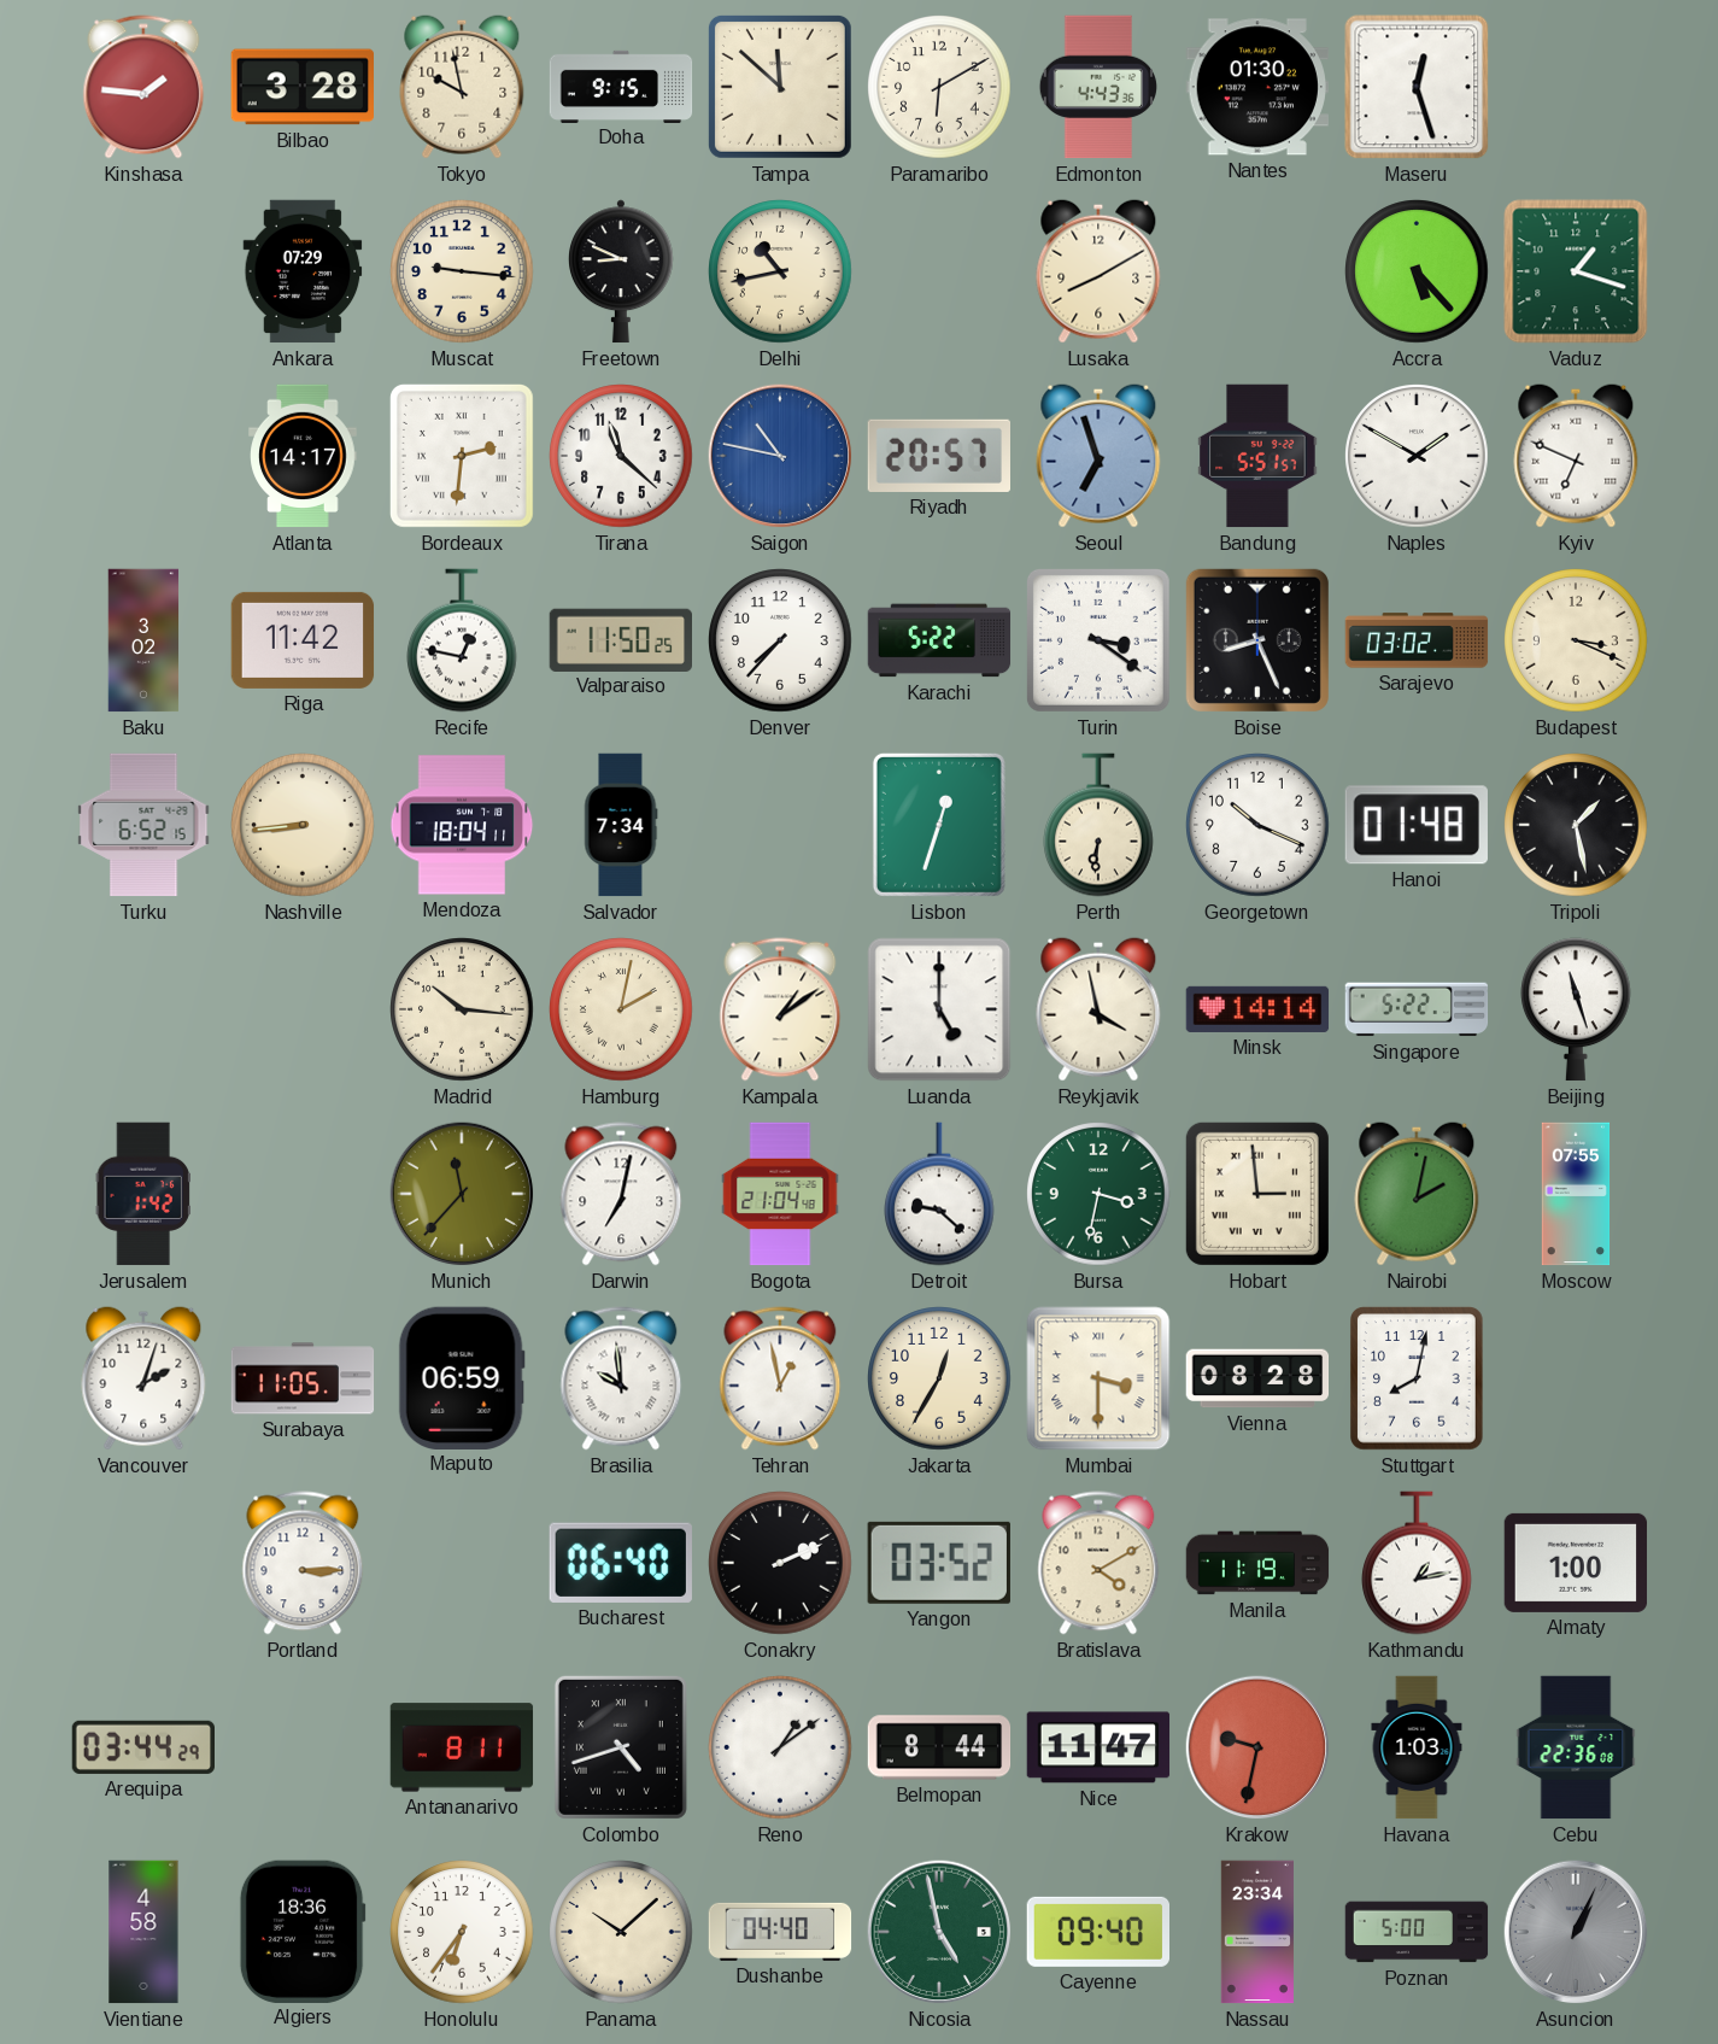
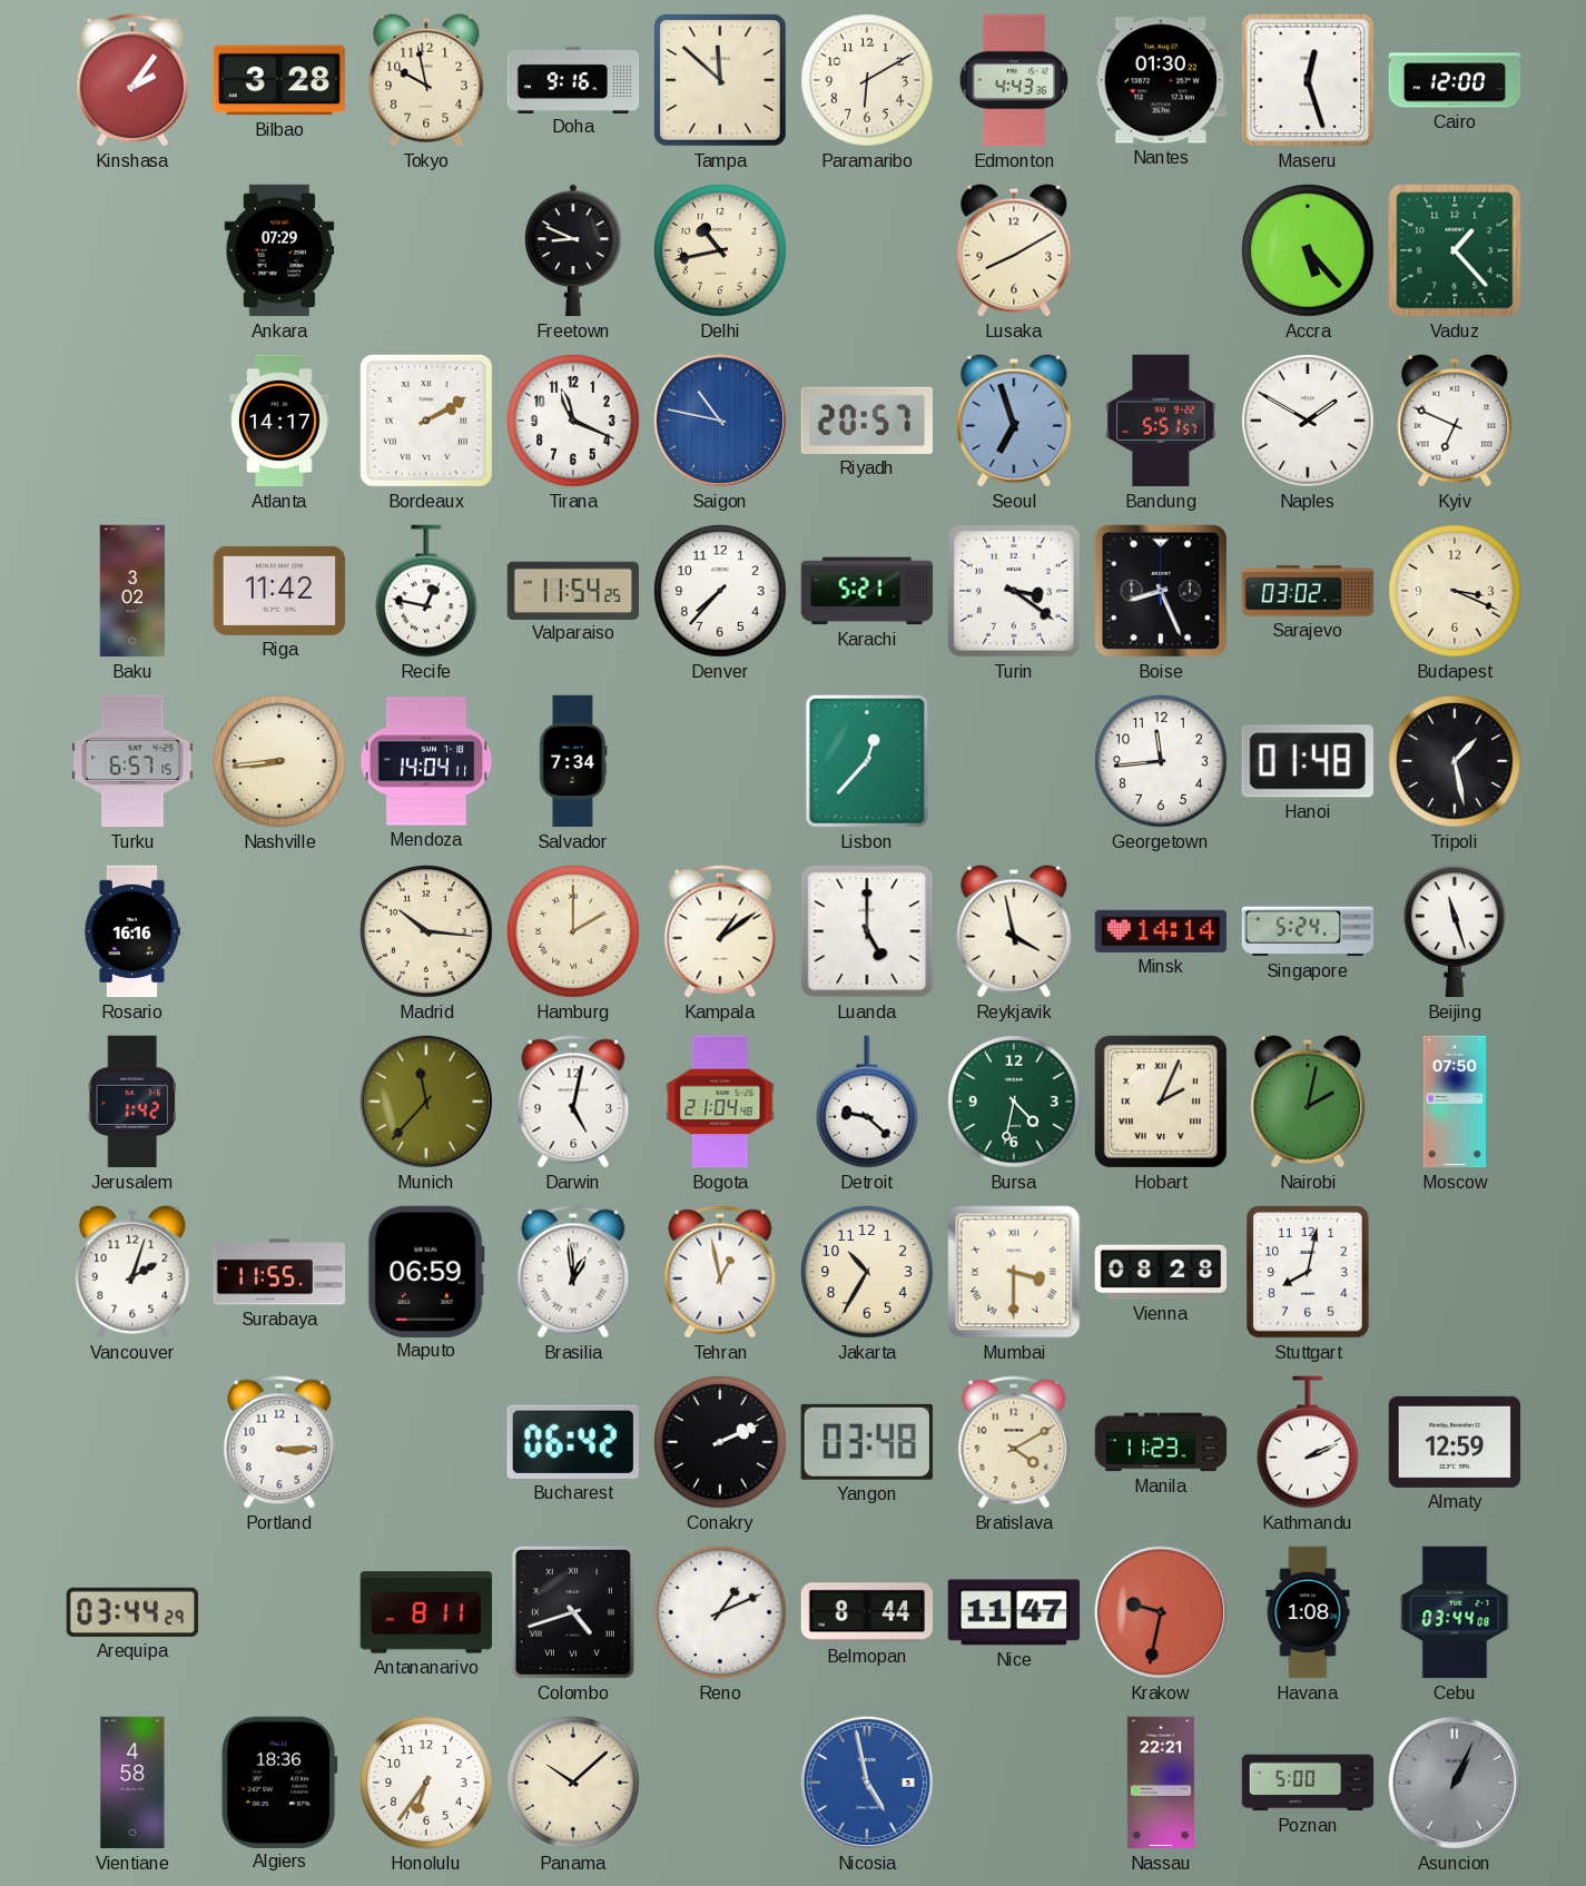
Kinshasa: 1:46 -> 2:06 (132, 80)
Doha: 9:15 -> 9:16 (573, 79)
Cairo: none -> 12:00 (1455, 80)
Muscat: 9:16 -> none (462, 271)
Vaduz: 1:18 -> 1:23 (1455, 250)
Bordeaux: 2:31 -> 2:10 (426, 421)
Tirana: 11:22 -> 11:19 (573, 421)
Valparaiso: 11:50 -> 11:54 (572, 590)
Karachi: 5:22 -> 5:21 (867, 591)
Turku: 6:52 -> 6:57 (132, 761)
Mendoza: 18:04 -> 14:04 (426, 761)
Lisbon: 12:33 -> 12:37 (867, 761)
Perth: 6:31 -> none (1100, 825)
Georgetown: 10:19 -> 11:44 (1161, 761)
Rosario: none -> 16:16 (131, 931)
Hamburg: 2:02 -> 2:00 (573, 931)
Singapore: 5:22 -> 5:24 (1308, 931)
Darwin: 7:02 -> 5:02 (573, 1102)
Bursa: 3:32 -> 4:32 (1014, 1102)
Hobart: 2:59 -> 2:04 (1161, 1102)
Moscow: 07:55 -> 07:50 (1455, 1102)
Surabaya: 11:05 -> 11:55 (279, 1272)
Brasilia: 9:59 -> 12:59 (573, 1272)
Jakarta: 12:35 -> 10:35 (867, 1272)
Bucharest: 06:40 -> 06:42 (573, 1442)
Yangon: 03:52 -> 03:48 (867, 1442)
Manila: 11:19 -> 11:23 (1161, 1442)
Kathmandu: 1:13 -> 2:11 (1309, 1442)
Almaty: 1:00 -> 12:59 (1455, 1442)
Reno: 1:09 -> 1:11 (720, 1612)
Havana: 1:03 -> 1:08 (1308, 1612)
Cebu: 22:36 -> 03:44 (1455, 1612)
Dushanbe: 04:40 -> none (780, 1932)
Nicosia dial: green -> blue (867, 1783)
Cayenne: 09:40 -> none (1097, 1932)
Nassau: 23:34 -> 22:21 (1161, 1783)
